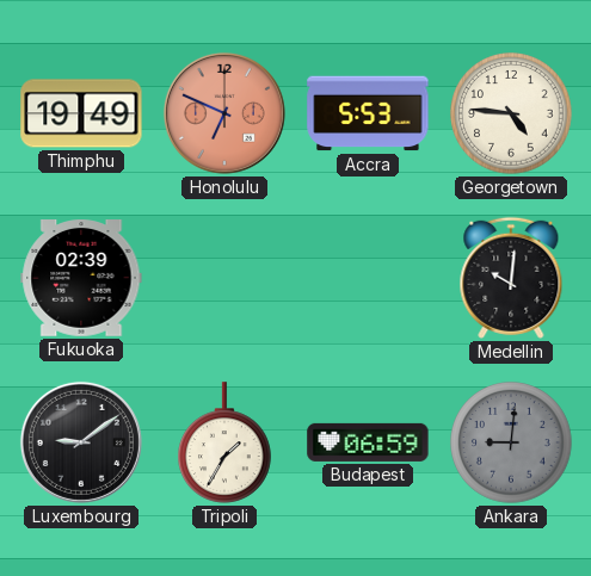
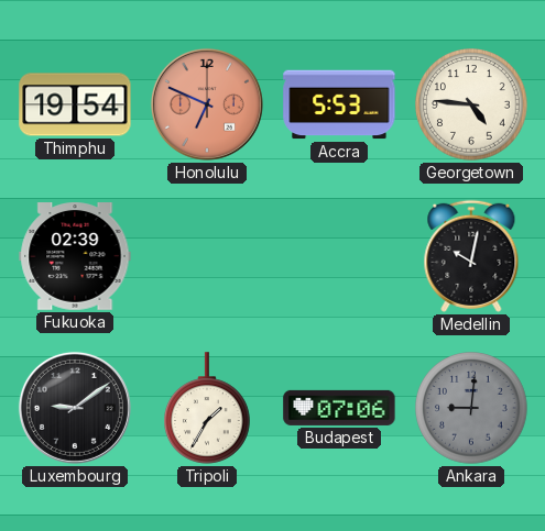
Thimphu: 19:49 -> 19:54 (75, 104)
Medellin: 10:01 -> 10:02 (471, 256)
Budapest: 06:59 -> 07:06 (339, 408)
